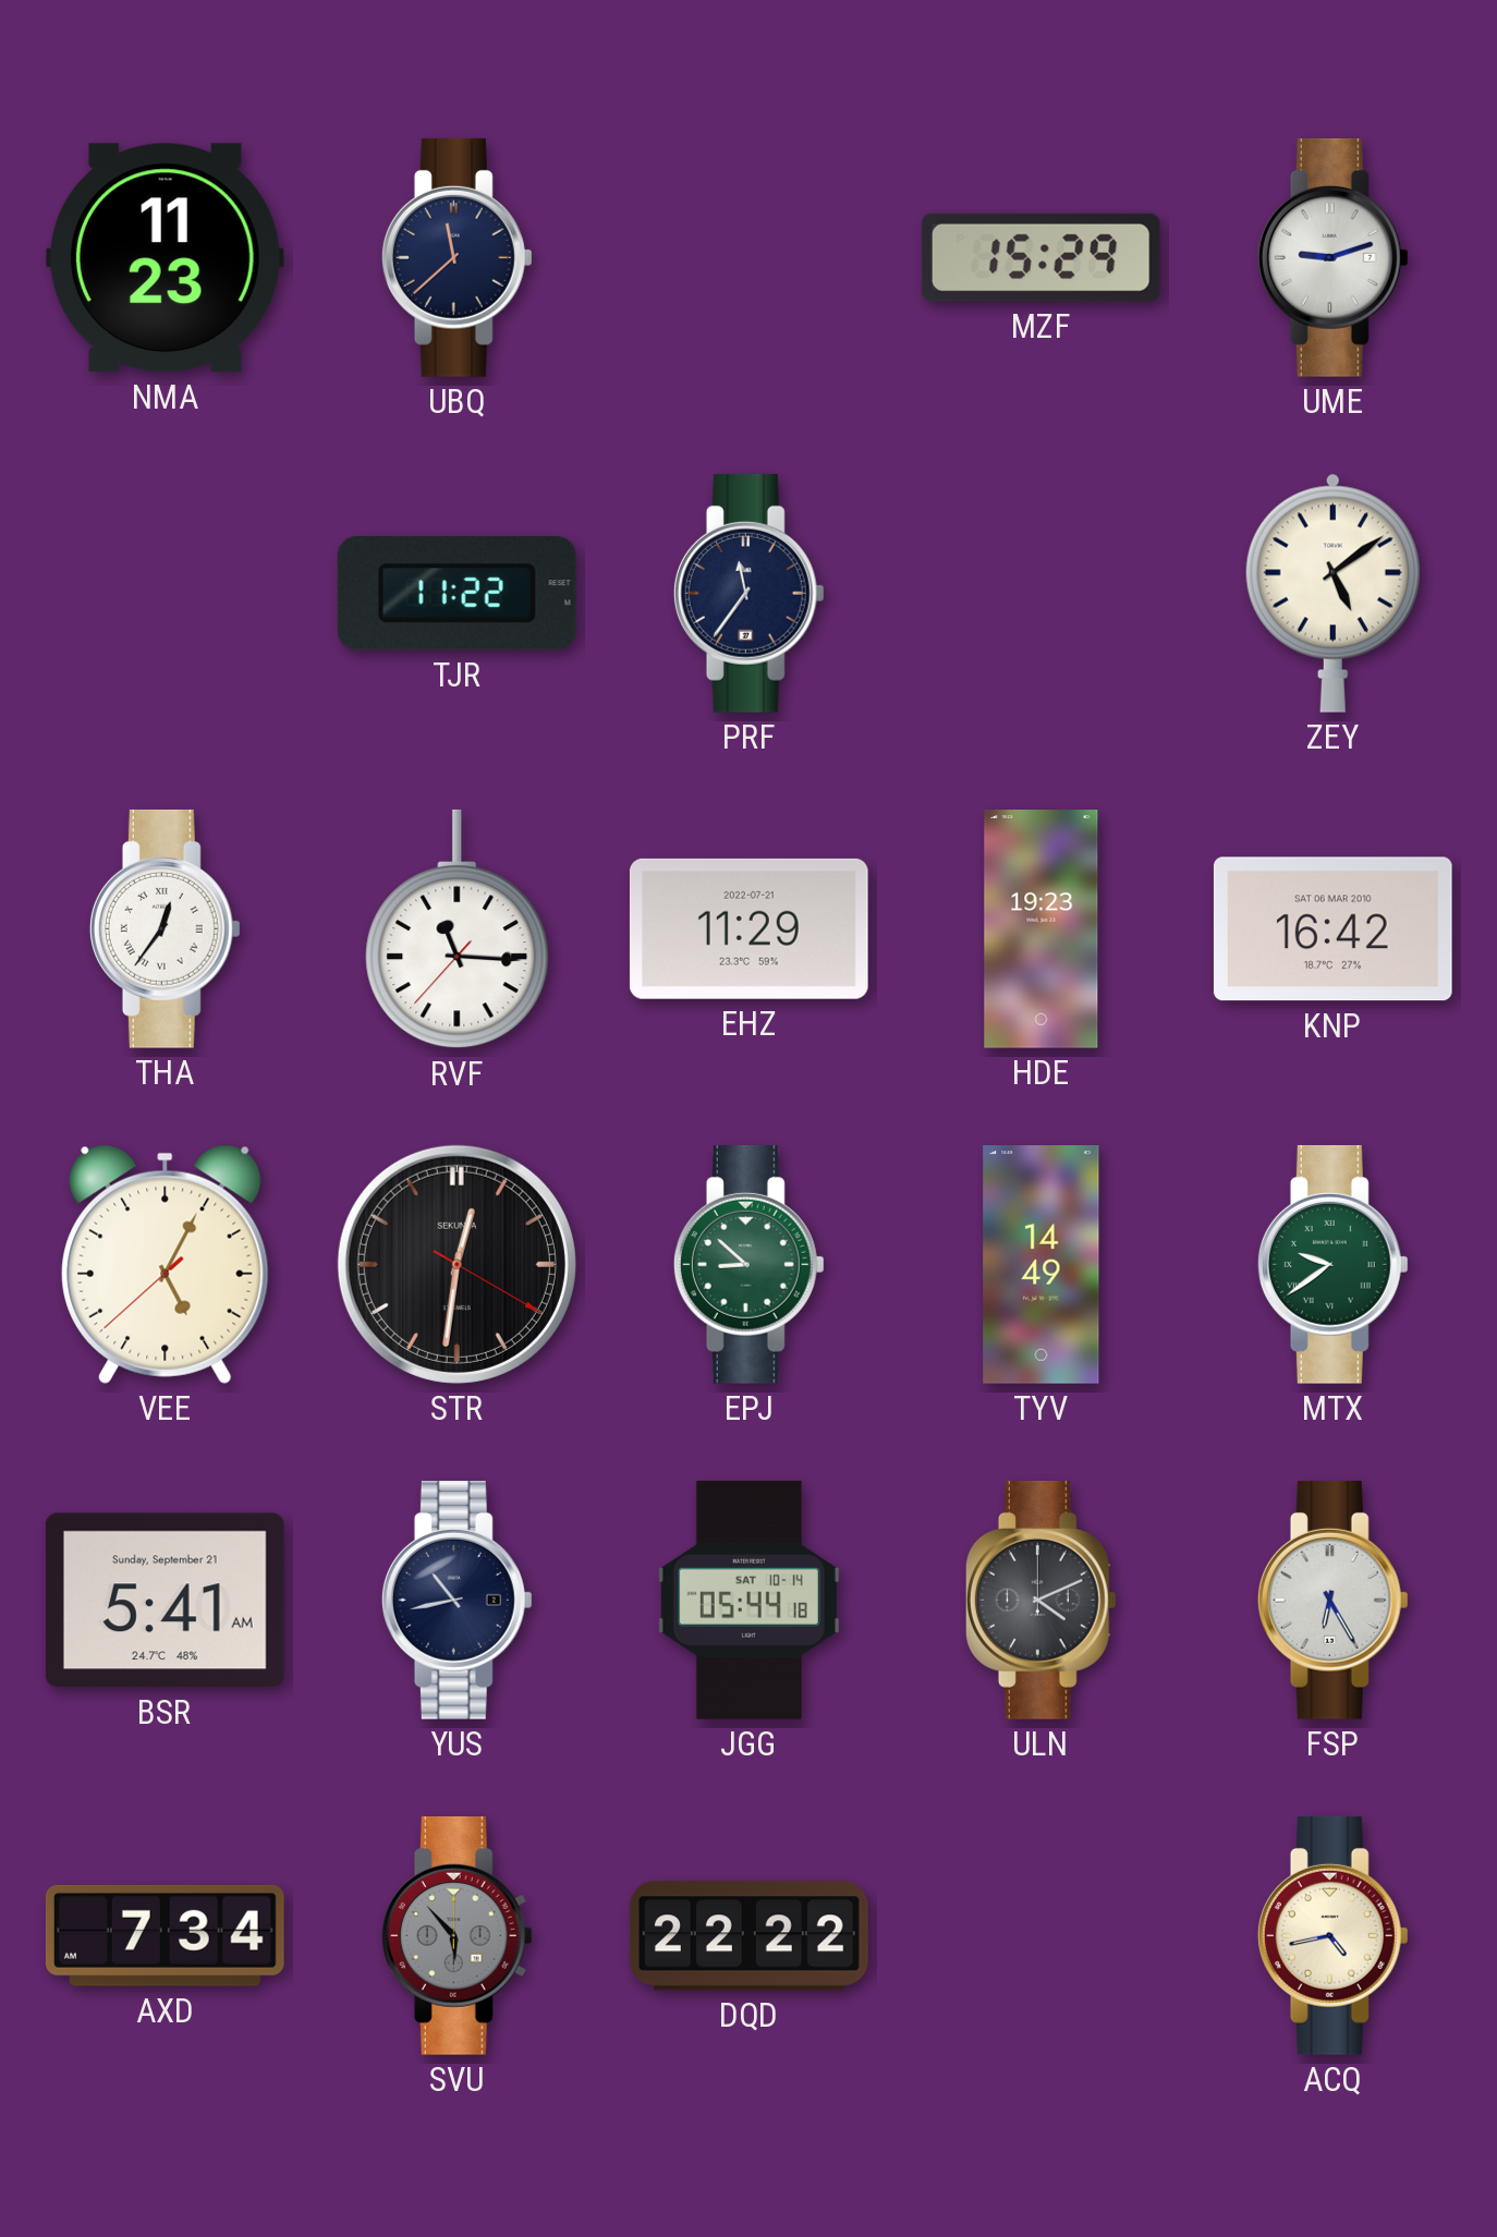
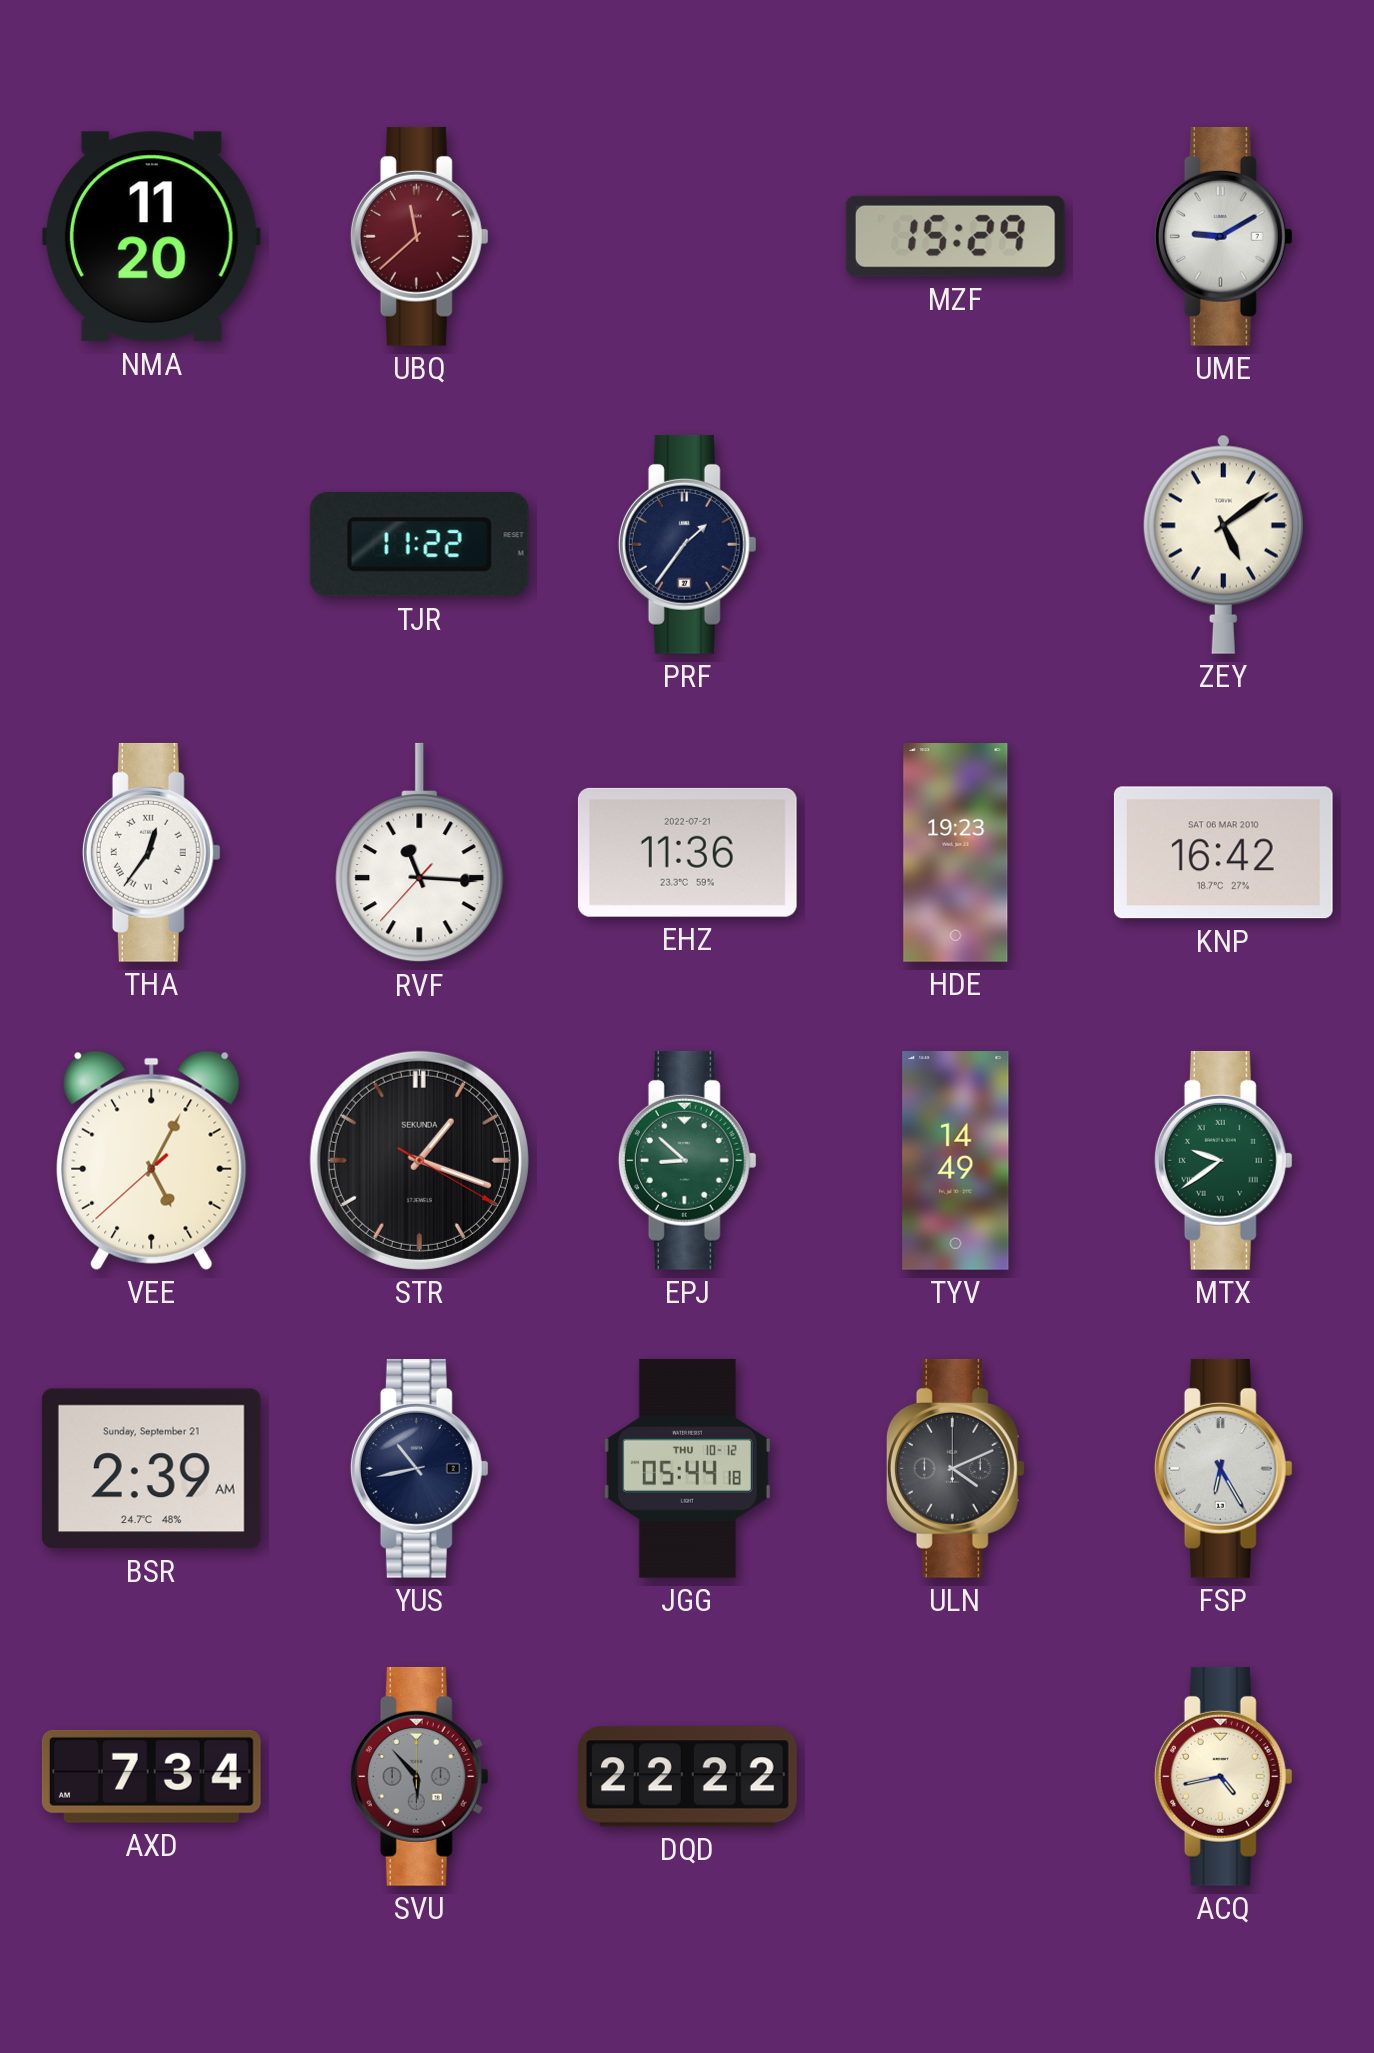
NMA: 11:23 -> 11:20 (151, 237)
UBQ dial: navy -> burgundy (419, 236)
UME: 9:12 -> 9:10 (1223, 236)
PRF: 11:36 -> 1:36 (687, 544)
EHZ: 11:29 -> 11:36 (687, 852)
STR: 12:31 -> 1:18 (419, 1160)
BSR: 5:41 -> 2:39 (151, 1469)
JGG date: SAT 10-14 -> THU 10-12 (687, 1468)
